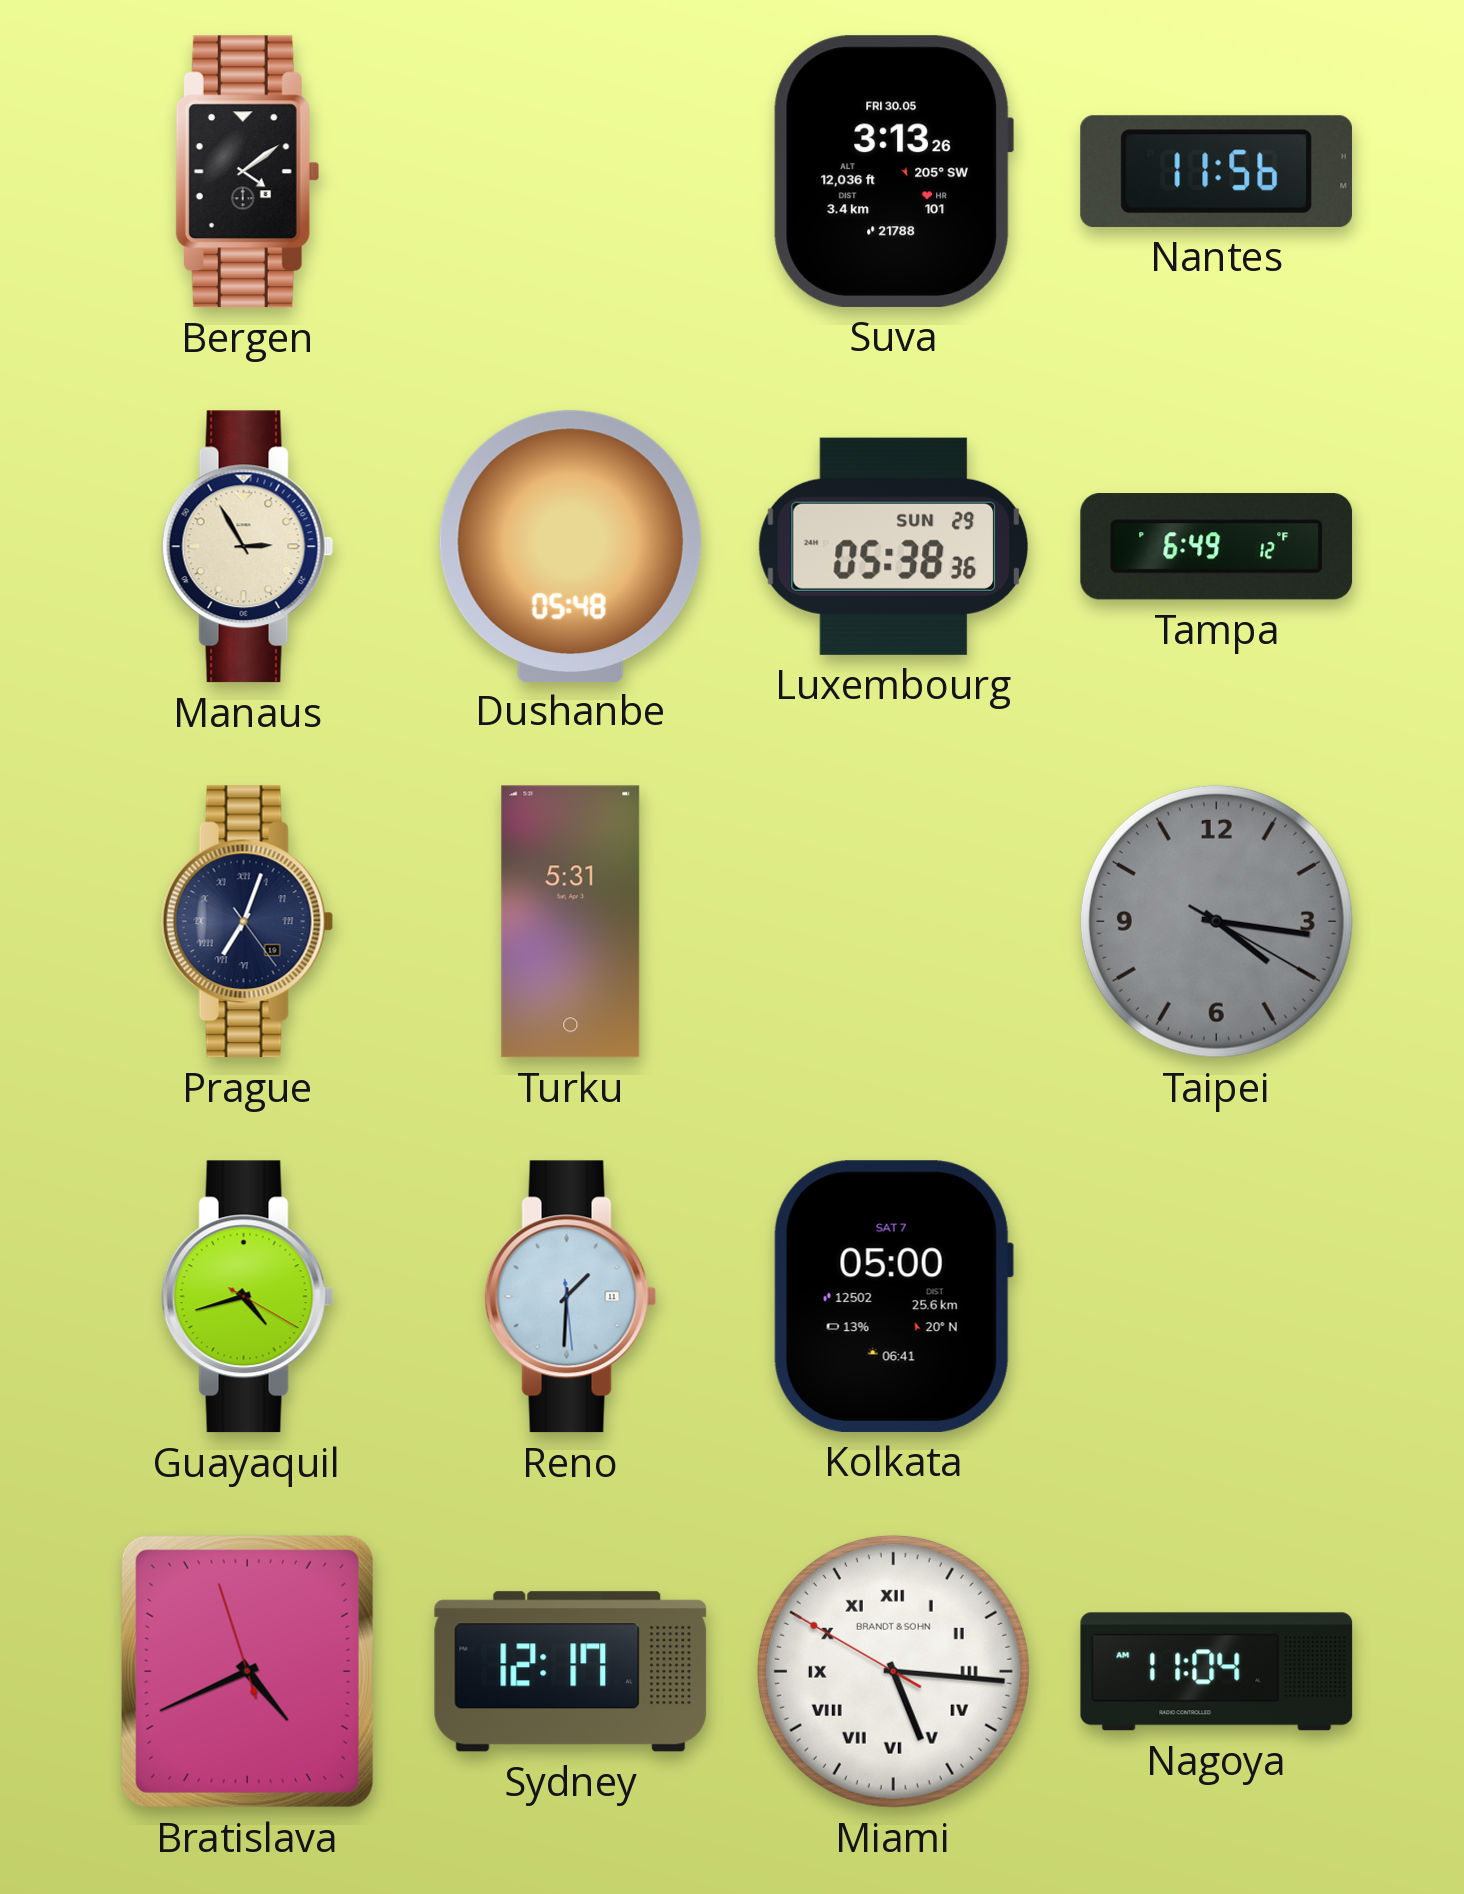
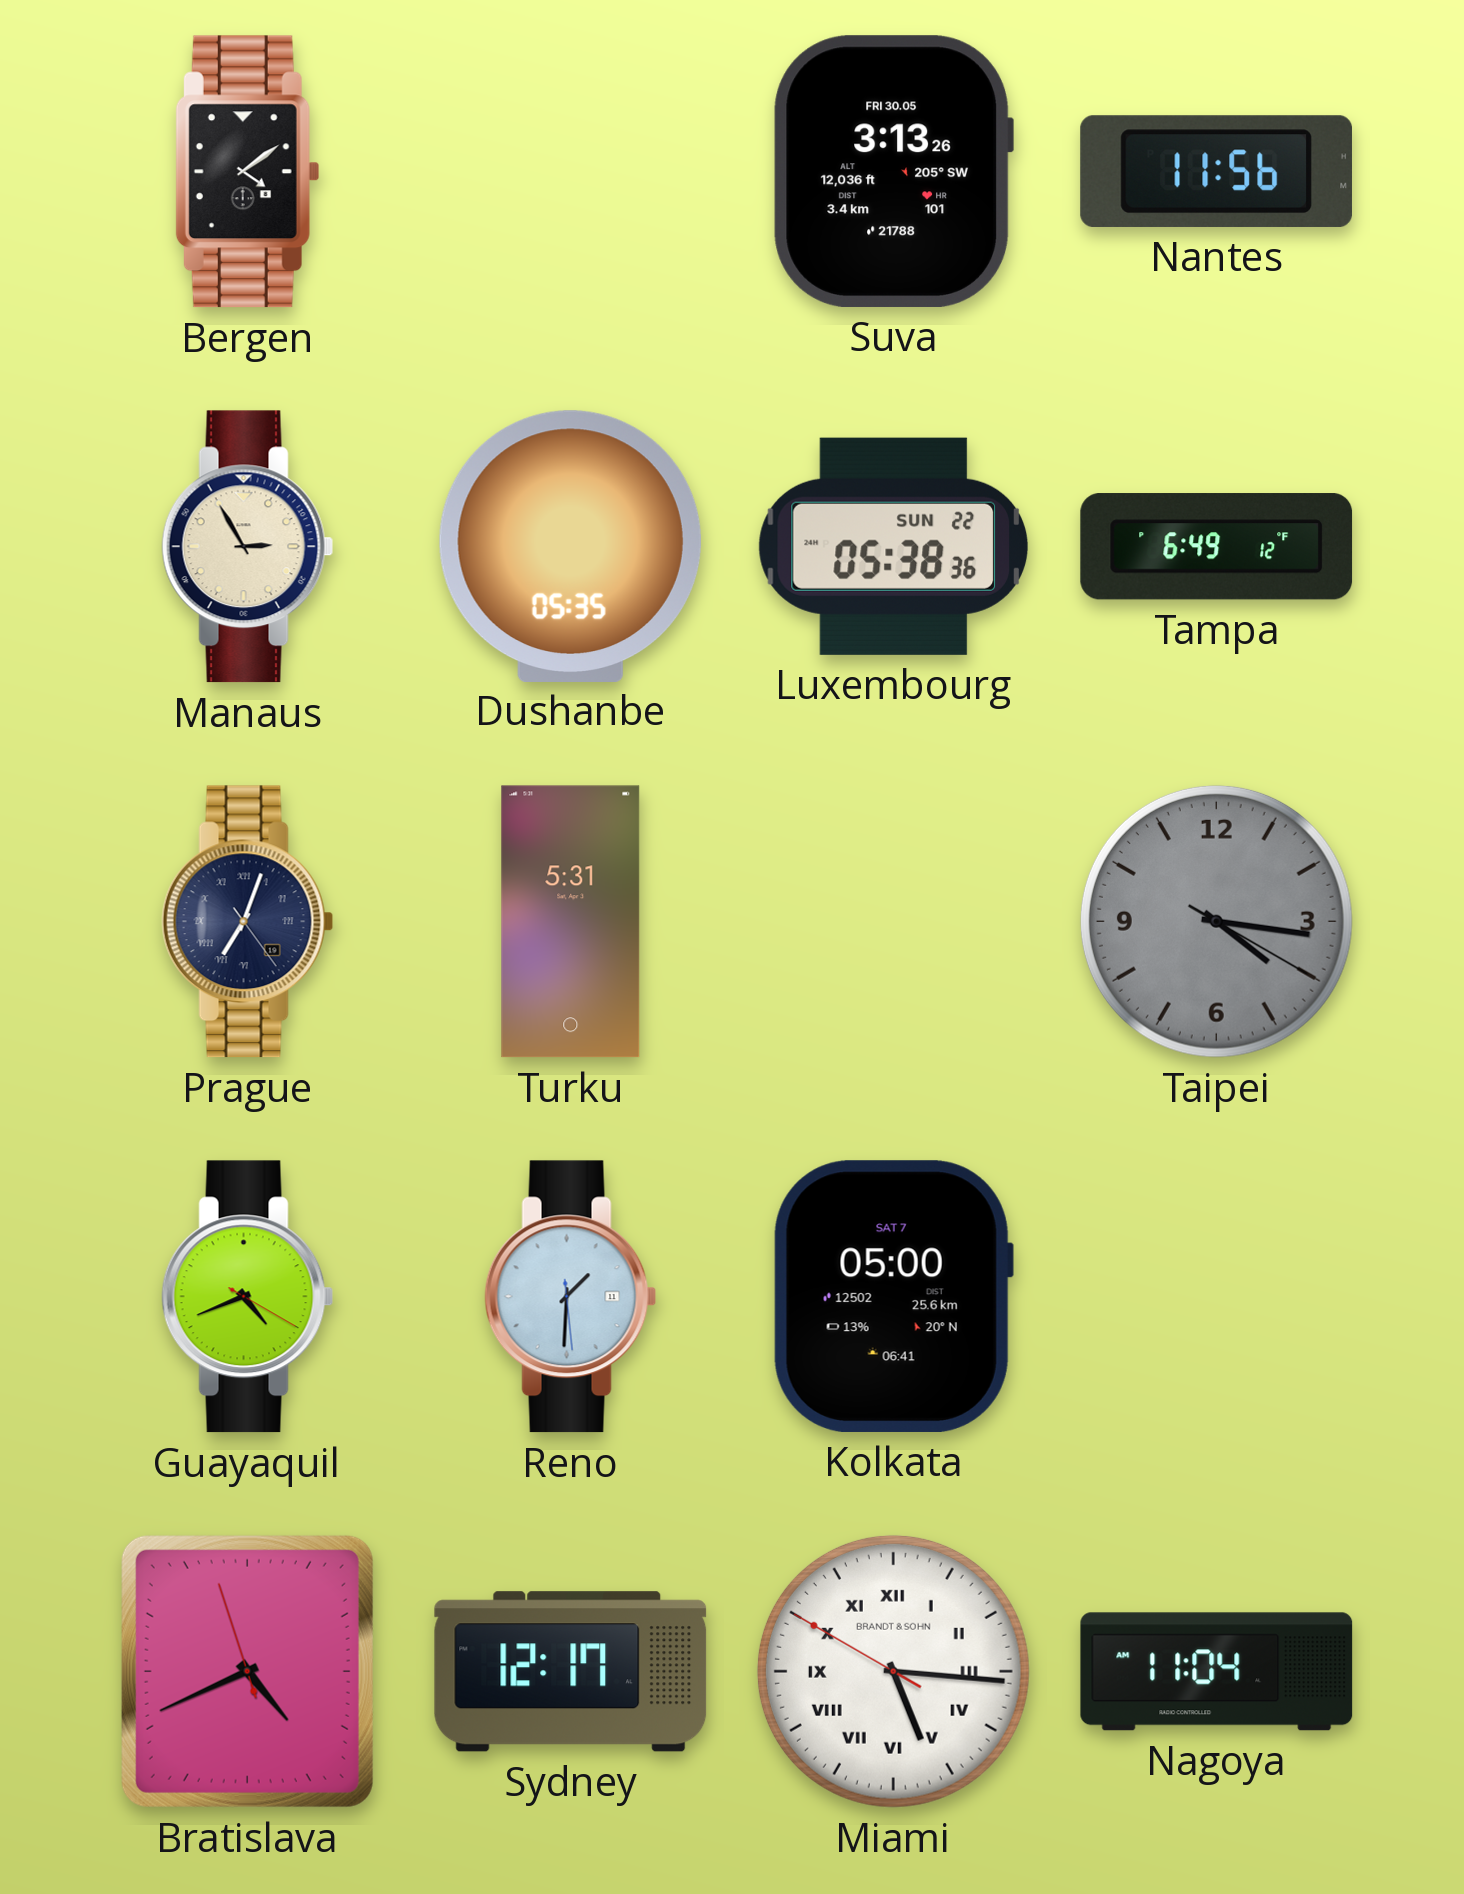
Dushanbe: 05:48 -> 05:35 (570, 546)
Luxembourg date: SUN 29 -> SUN 22 (893, 546)
Guayaquil: 4:42 -> 4:41 (248, 1297)
